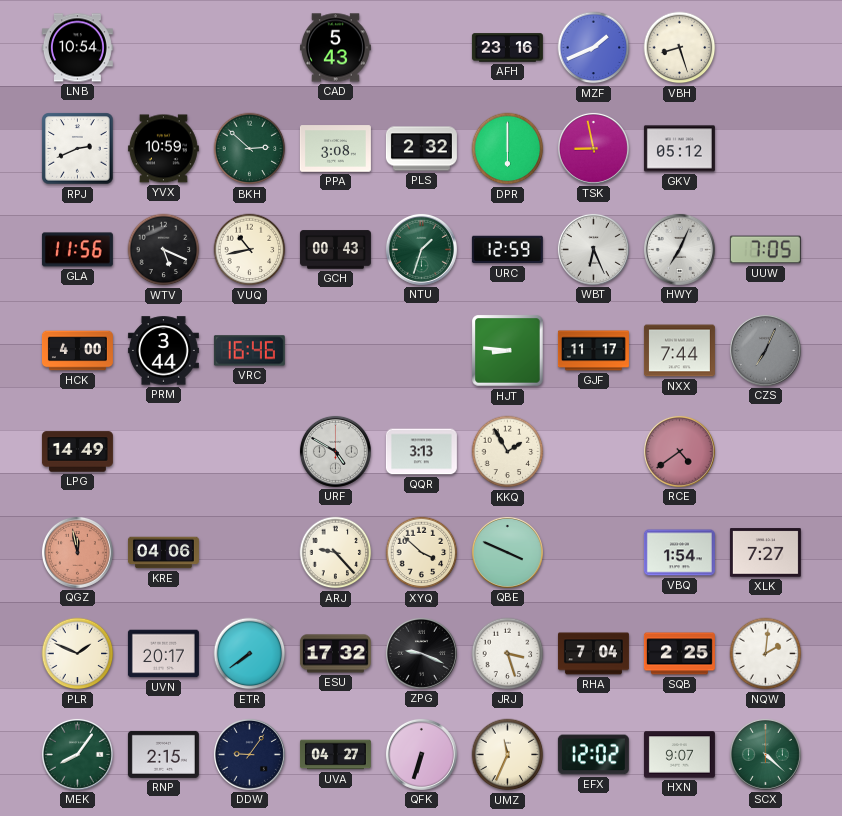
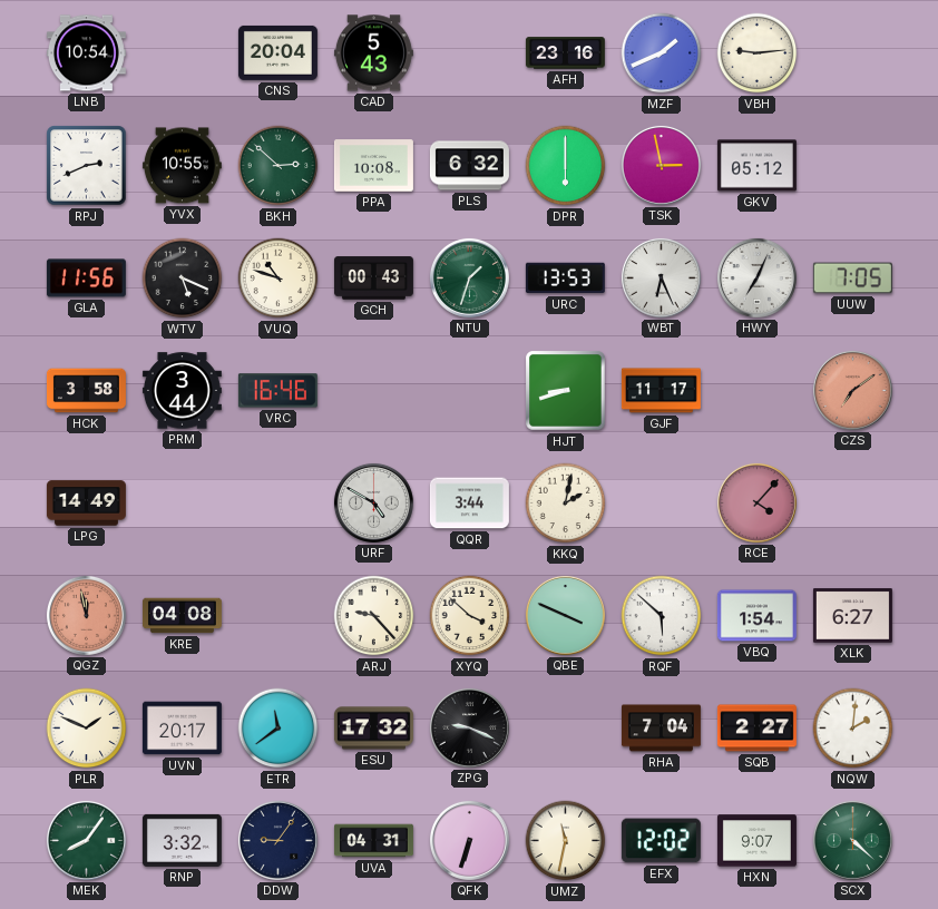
CNS: none -> 20:04 (277, 52)
VBH: 8:27 -> 9:14 (758, 53)
YVX: 10:59 -> 10:55 (182, 166)
PPA: 3:08 -> 10:08 (373, 166)
PLS: 2:32 -> 6:32 (469, 166)
TSK: 8:58 -> 2:58 (661, 165)
VUQ: 10:43 -> 10:48 (279, 278)
URC: 12:59 -> 13:53 (565, 278)
HCK: 4:00 -> 3:58 (86, 391)
HJT: 8:46 -> 8:42 (566, 391)
NXX: 7:44 -> none (679, 351)
CZS: 7:04 -> 7:09 (852, 390)
CZS dial: grey -> salmon (852, 390)
QQR: 3:13 -> 3:44 (469, 504)
KKQ: 1:55 -> 2:02 (566, 504)
RCE: 4:39 -> 4:07 (756, 502)
KRE: 04:06 -> 04:08 (182, 616)
RQF: none -> 5:52 (662, 616)
XLK: 7:27 -> 6:27 (852, 616)
ETR: 7:39 -> 11:39 (279, 729)
JRJ: 3:27 -> none (508, 654)
SQB: 2:25 -> 2:27 (756, 729)
RNP: 2:15 -> 3:32 (182, 840)
UVA: 04:27 -> 04:31 (373, 841)
UMZ: 11:34 -> 11:32 (566, 841)
